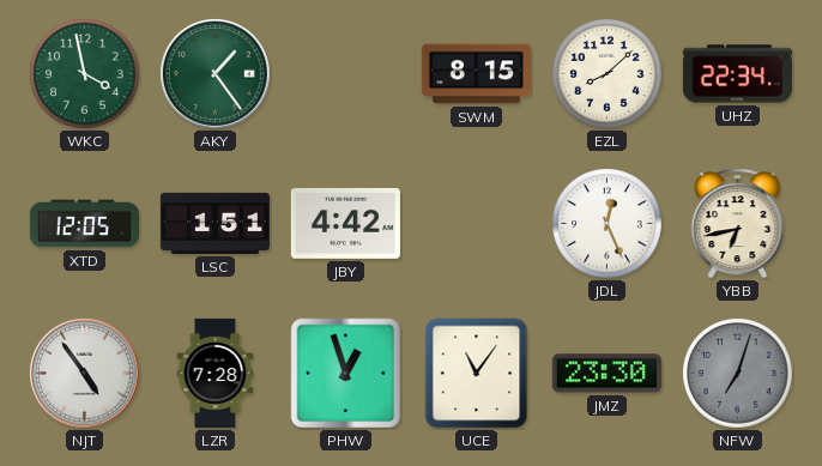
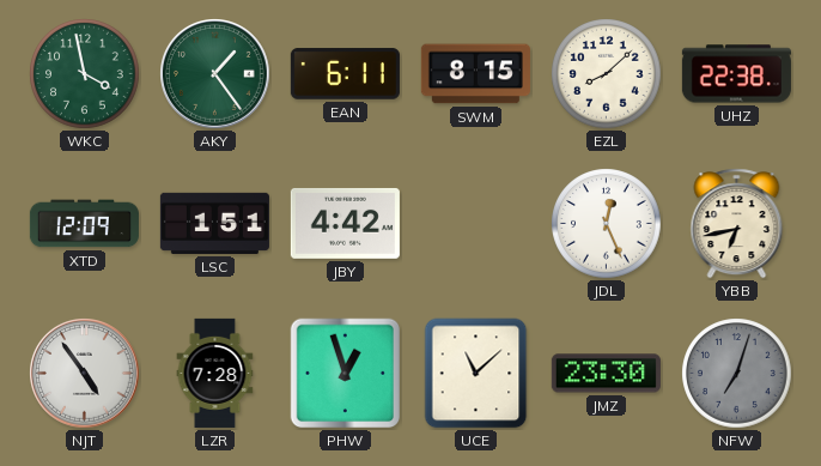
EAN: none -> 6:11 (345, 74)
UHZ: 22:34 -> 22:38 (736, 74)
XTD: 12:05 -> 12:09 (84, 224)
UCE: 11:06 -> 11:08 (476, 374)
